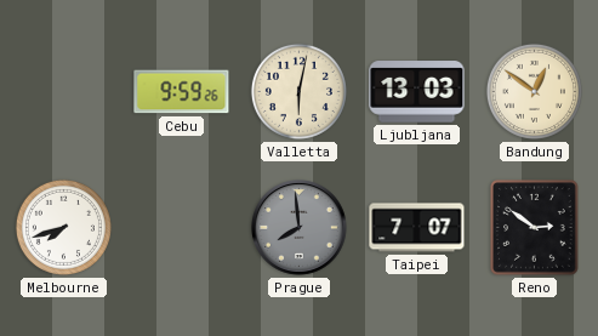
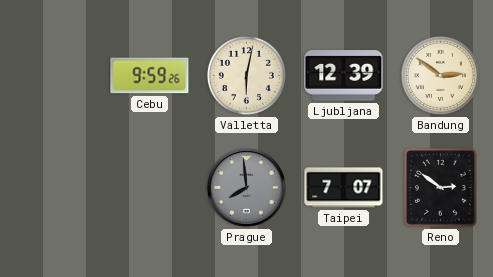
Ljubljana: 13:03 -> 12:39 (344, 76)
Bandung: 12:51 -> 2:51 (440, 75)
Melbourne: 7:42 -> none (63, 227)
